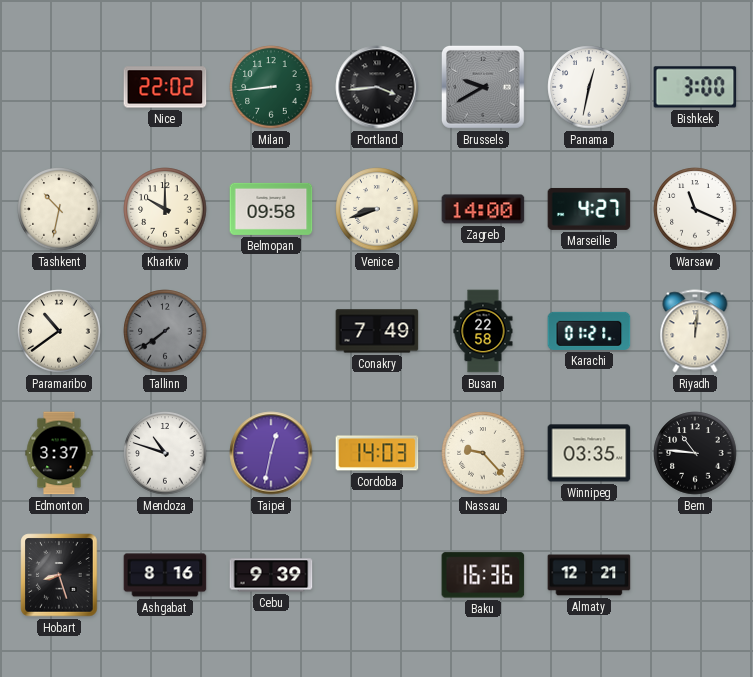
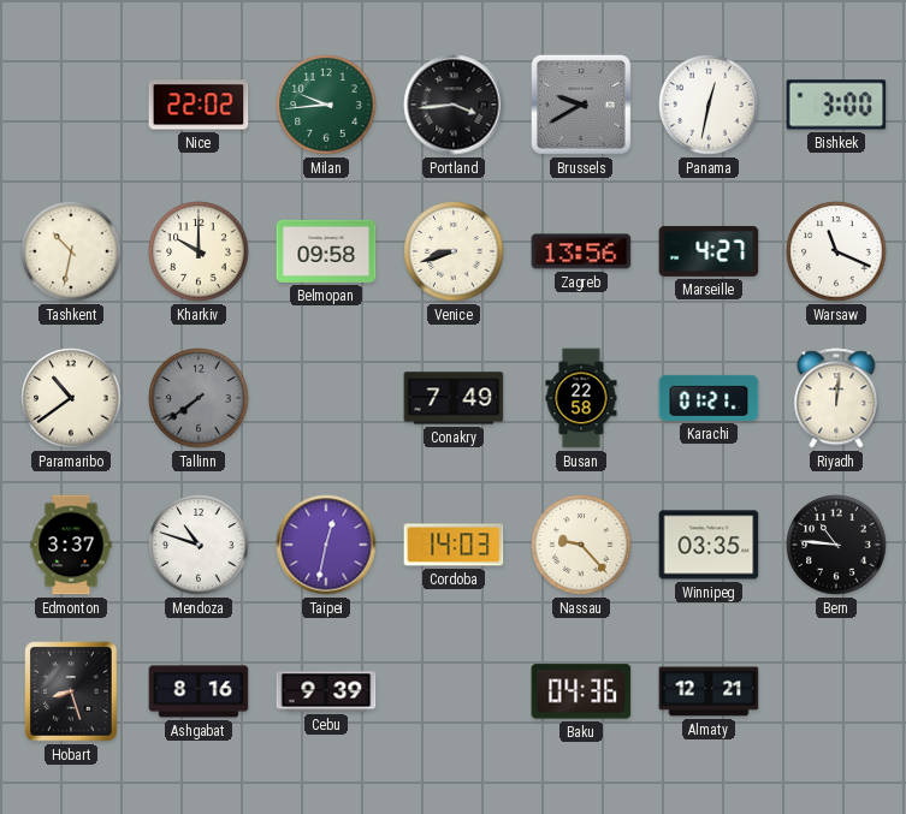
Milan: 8:44 -> 9:44 (326, 105)
Zagreb: 14:00 -> 13:56 (581, 251)
Baku: 16:36 -> 04:36 (581, 691)
